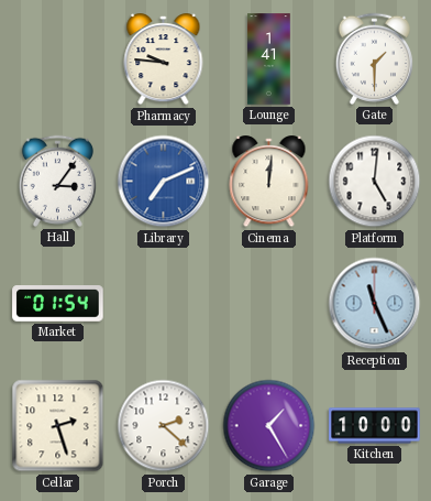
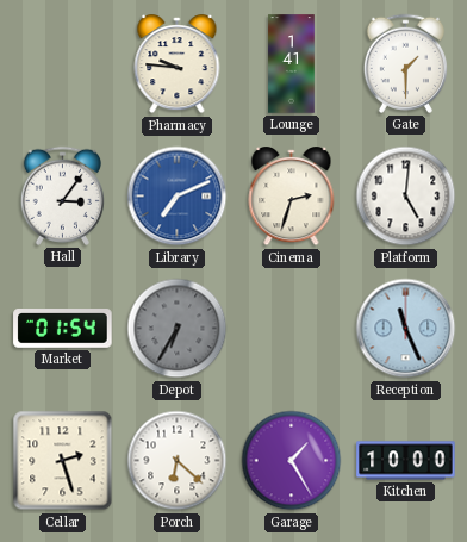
Cinema: 12:01 -> 2:33 (292, 197)
Depot: none -> 6:35 (178, 329)
Porch: 2:22 -> 6:22 (178, 461)
